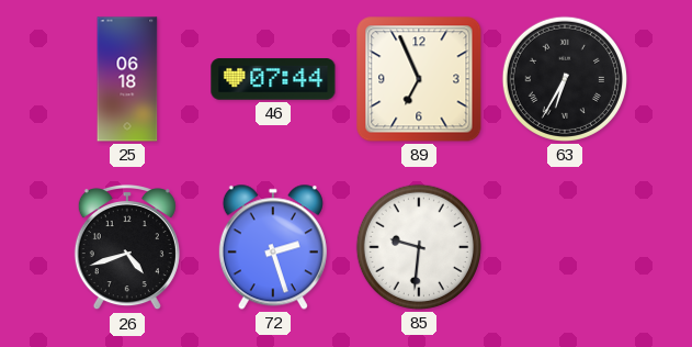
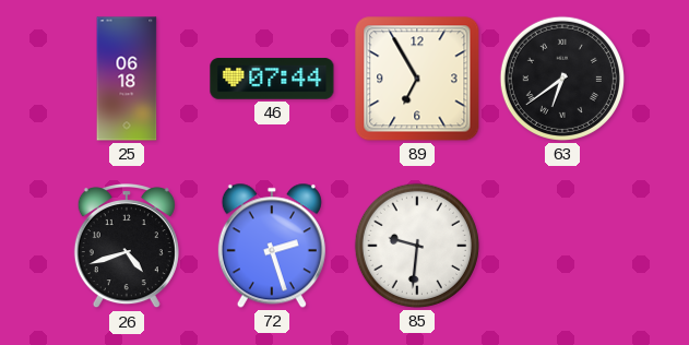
89: 6:56 -> 6:55 (417, 79)
63: 6:35 -> 6:39 (562, 79)
